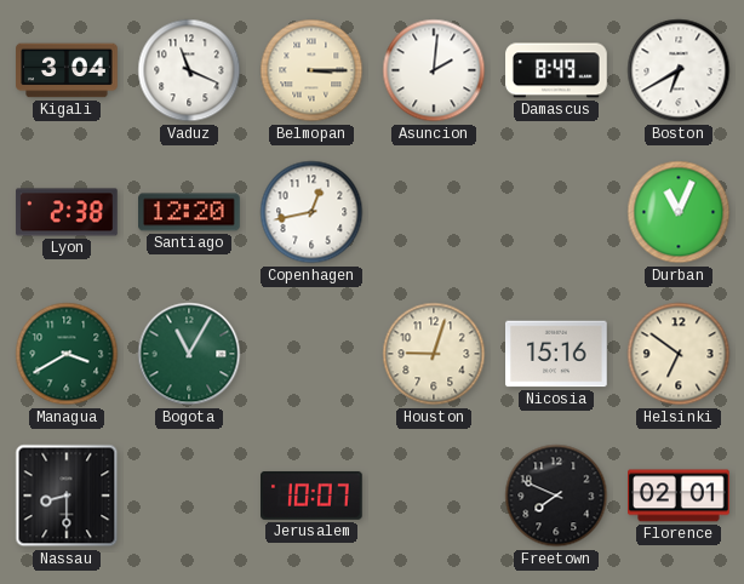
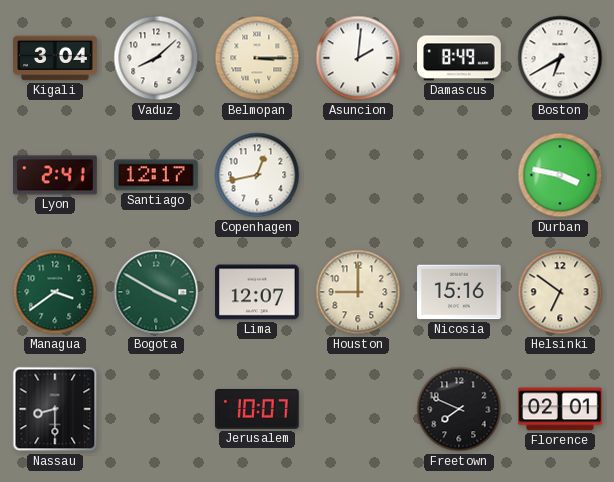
Vaduz: 11:19 -> 8:08 (156, 58)
Lyon: 2:38 -> 2:41 (55, 175)
Santiago: 12:20 -> 12:17 (156, 175)
Durban: 11:04 -> 3:47 (560, 175)
Managua: 3:40 -> 3:39 (55, 292)
Bogota: 11:05 -> 3:50 (156, 292)
Lima: none -> 12:07 (257, 292)
Houston: 9:03 -> 9:00 (358, 292)
